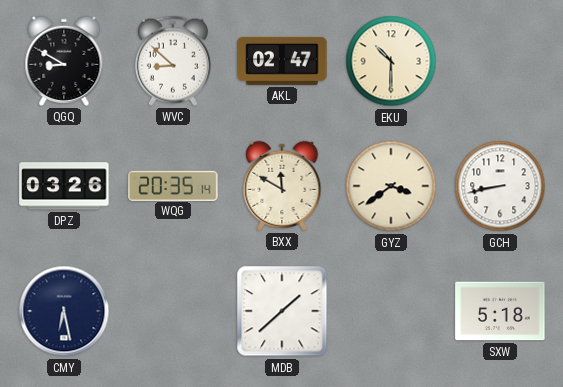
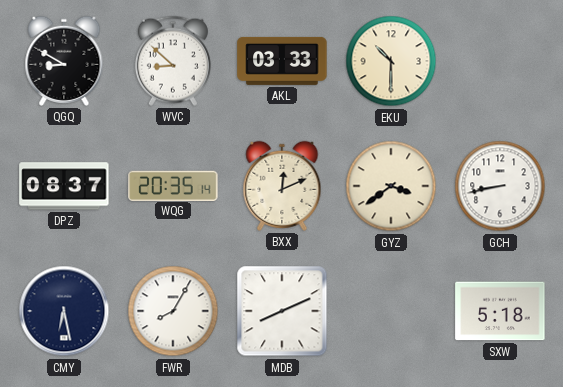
AKL: 02:47 -> 03:33 (282, 61)
DPZ: 03:26 -> 08:37 (64, 186)
BXX: 11:50 -> 12:11 (282, 186)
FWR: none -> 8:05 (173, 311)
MDB: 1:38 -> 8:11 (282, 311)
